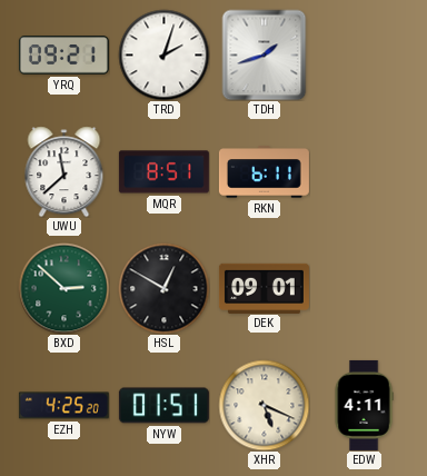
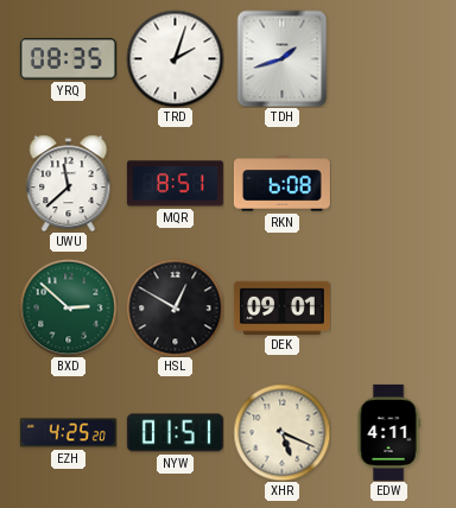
YRQ: 09:21 -> 08:35 (68, 59)
RKN: 6:11 -> 6:08 (281, 184)
